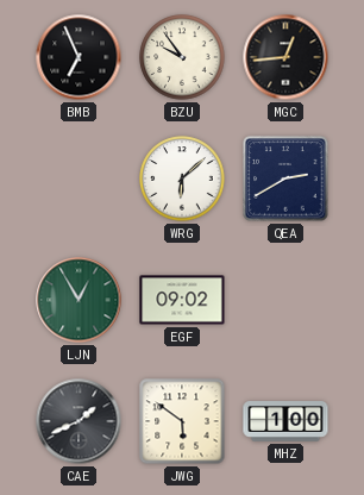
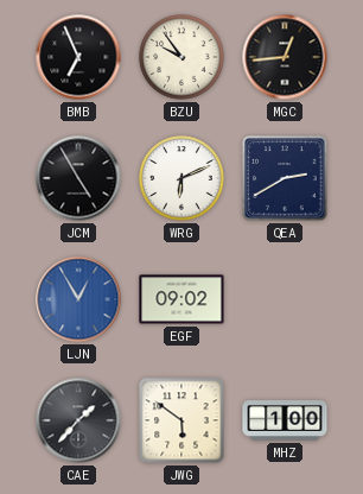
JCM: none -> 4:55 (78, 178)
WRG: 6:08 -> 6:11 (181, 178)
LJN dial: green -> blue (78, 299)
CAE: 1:41 -> 1:37 (78, 420)
